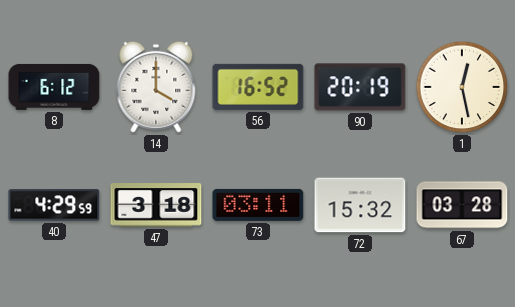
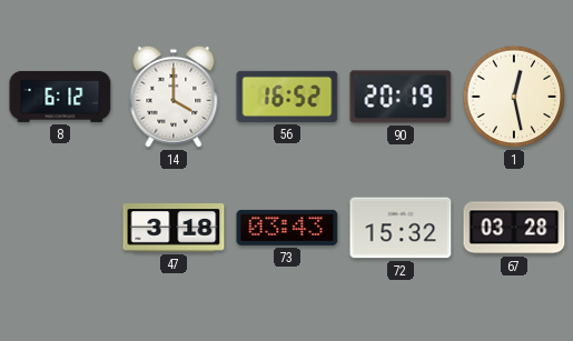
40: 4:29 -> none (54, 205)
73: 03:11 -> 03:43 (287, 228)
